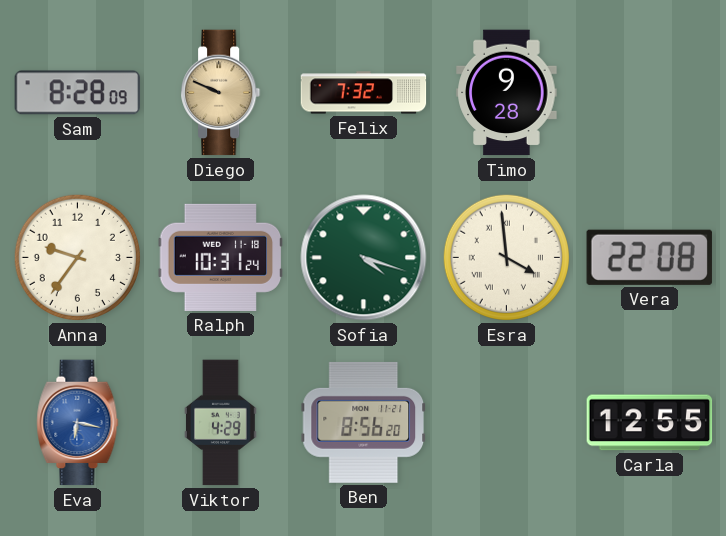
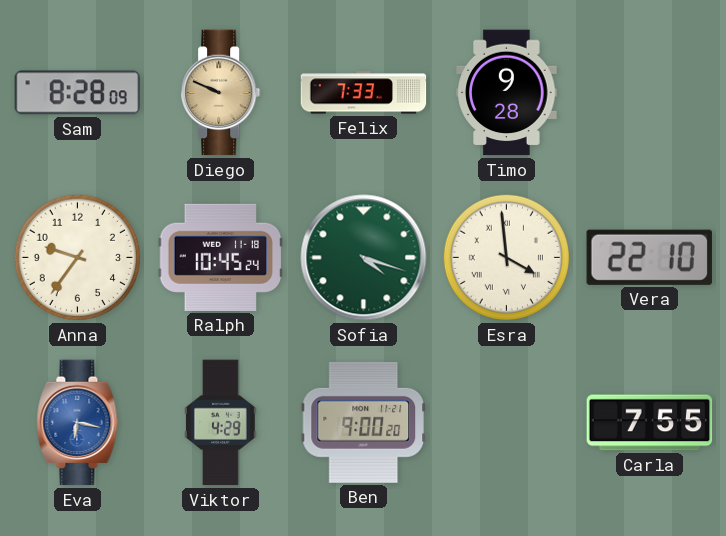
Felix: 7:32 -> 7:33 (364, 93)
Ralph: 10:31 -> 10:45 (221, 257)
Vera: 22:08 -> 22:10 (649, 257)
Ben: 8:56 -> 9:00 (364, 422)
Carla: 12:55 -> 7:55 (650, 423)
